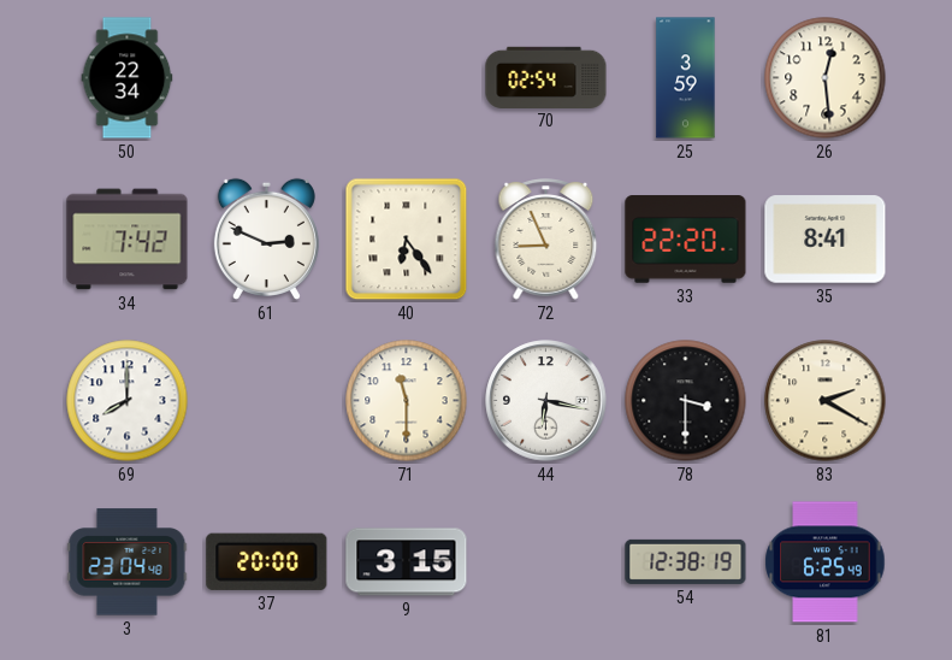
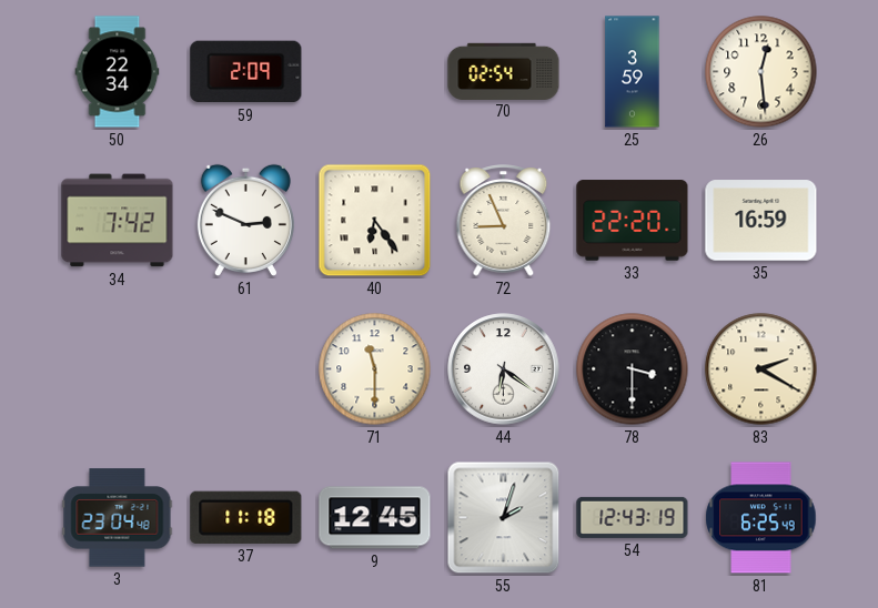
59: none -> 2:09 (246, 72)
35: 8:41 -> 16:59 (761, 221)
69: 8:00 -> none (128, 401)
44: 6:17 -> 6:21 (504, 369)
37: 20:00 -> 11:18 (246, 517)
9: 3:15 -> 12:45 (375, 518)
55: none -> 2:03 (504, 518)
54: 12:38 -> 12:43 (633, 517)
